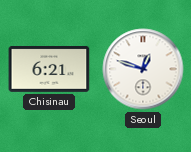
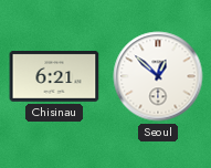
Seoul: 12:48 -> 12:52 (158, 76)
